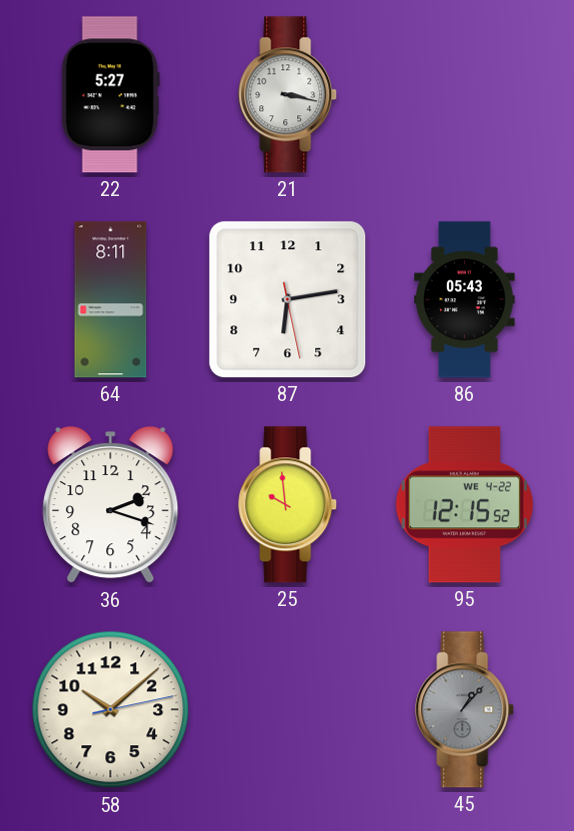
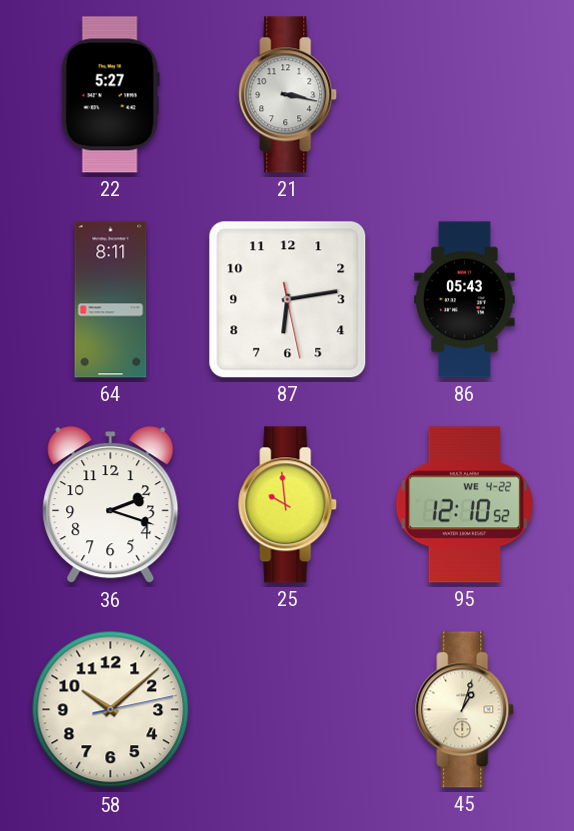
95: 12:15 -> 12:10 (465, 505)
45: 1:07 -> 1:03 (465, 710)
45 dial: grey -> cream (465, 710)
